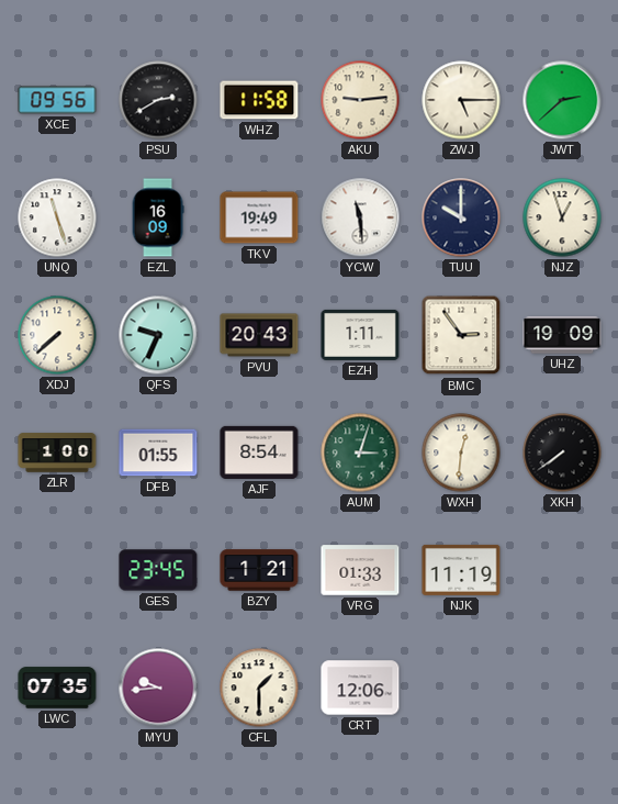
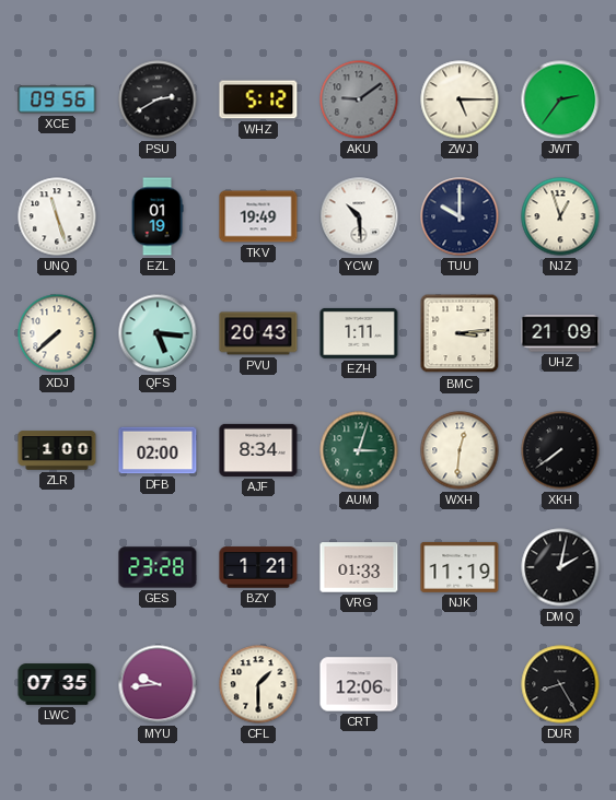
WHZ: 11:58 -> 5:12 (258, 99)
AKU: 9:14 -> 9:09 (359, 99)
AKU dial: cream -> grey (359, 99)
JWT: 2:38 -> 2:36 (560, 99)
EZL: 16:09 -> 01:19 (158, 216)
YCW: 11:29 -> 10:29 (359, 216)
QFS: 9:34 -> 5:16 (158, 333)
BMC: 2:54 -> 3:14 (460, 333)
UHZ: 19:09 -> 21:09 (560, 333)
DFB: 01:55 -> 02:00 (158, 450)
AJF: 8:54 -> 8:34 (258, 450)
GES: 23:45 -> 23:28 (158, 567)
DMQ: none -> 2:02 (560, 567)
DUR: none -> 8:25 (560, 684)
